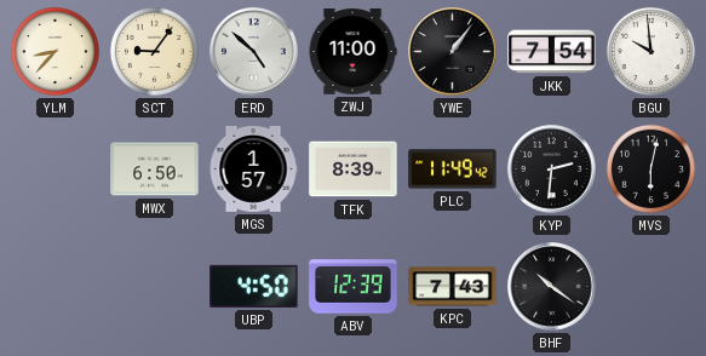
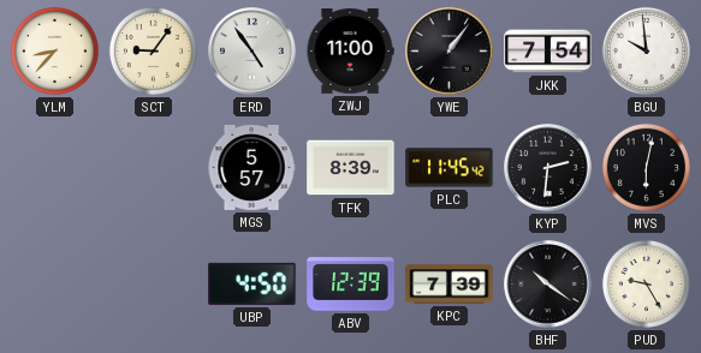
ERD: 4:52 -> 4:54 (253, 52)
MWX: 6:50 -> none (155, 170)
MGS: 1:57 -> 5:57 (251, 168)
PLC: 11:49 -> 11:45 (450, 168)
KPC: 7:43 -> 7:39 (450, 285)
PUD: none -> 9:25 (646, 283)
